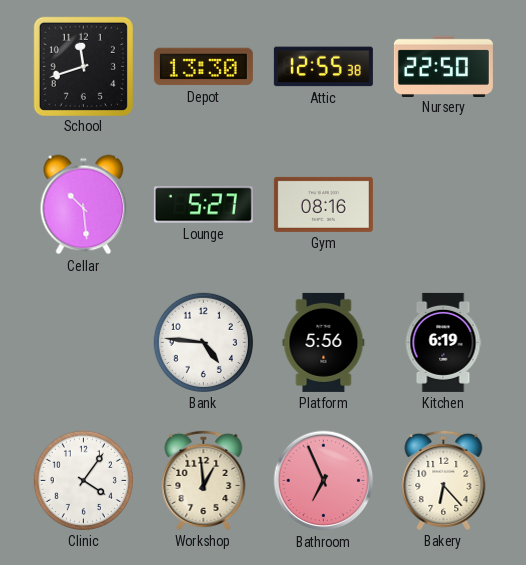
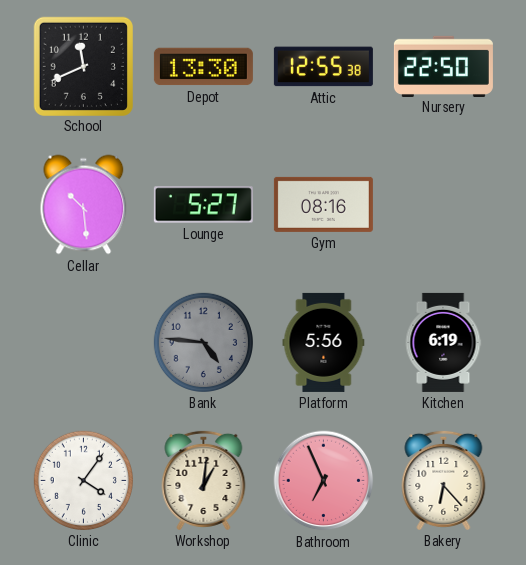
School: 11:42 -> 11:41 (83, 66)
Bank dial: white -> grey (203, 342)
Workshop: 12:59 -> 1:01 (204, 480)
